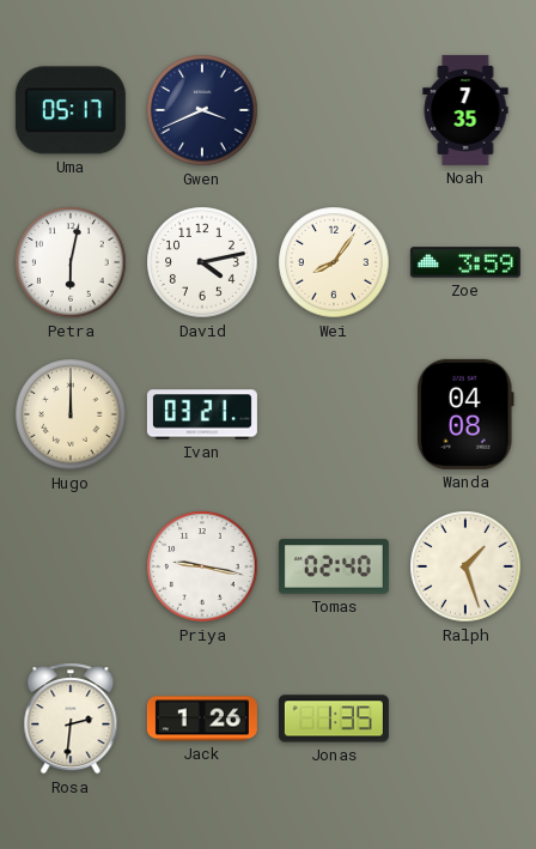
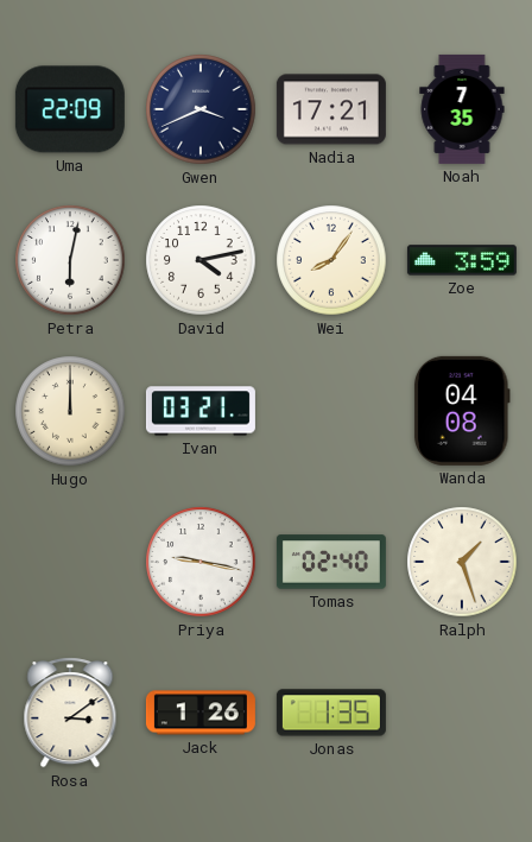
Uma: 05:17 -> 22:09 (70, 109)
Nadia: none -> 17:21 (331, 109)
Rosa: 2:31 -> 3:09 (70, 713)
